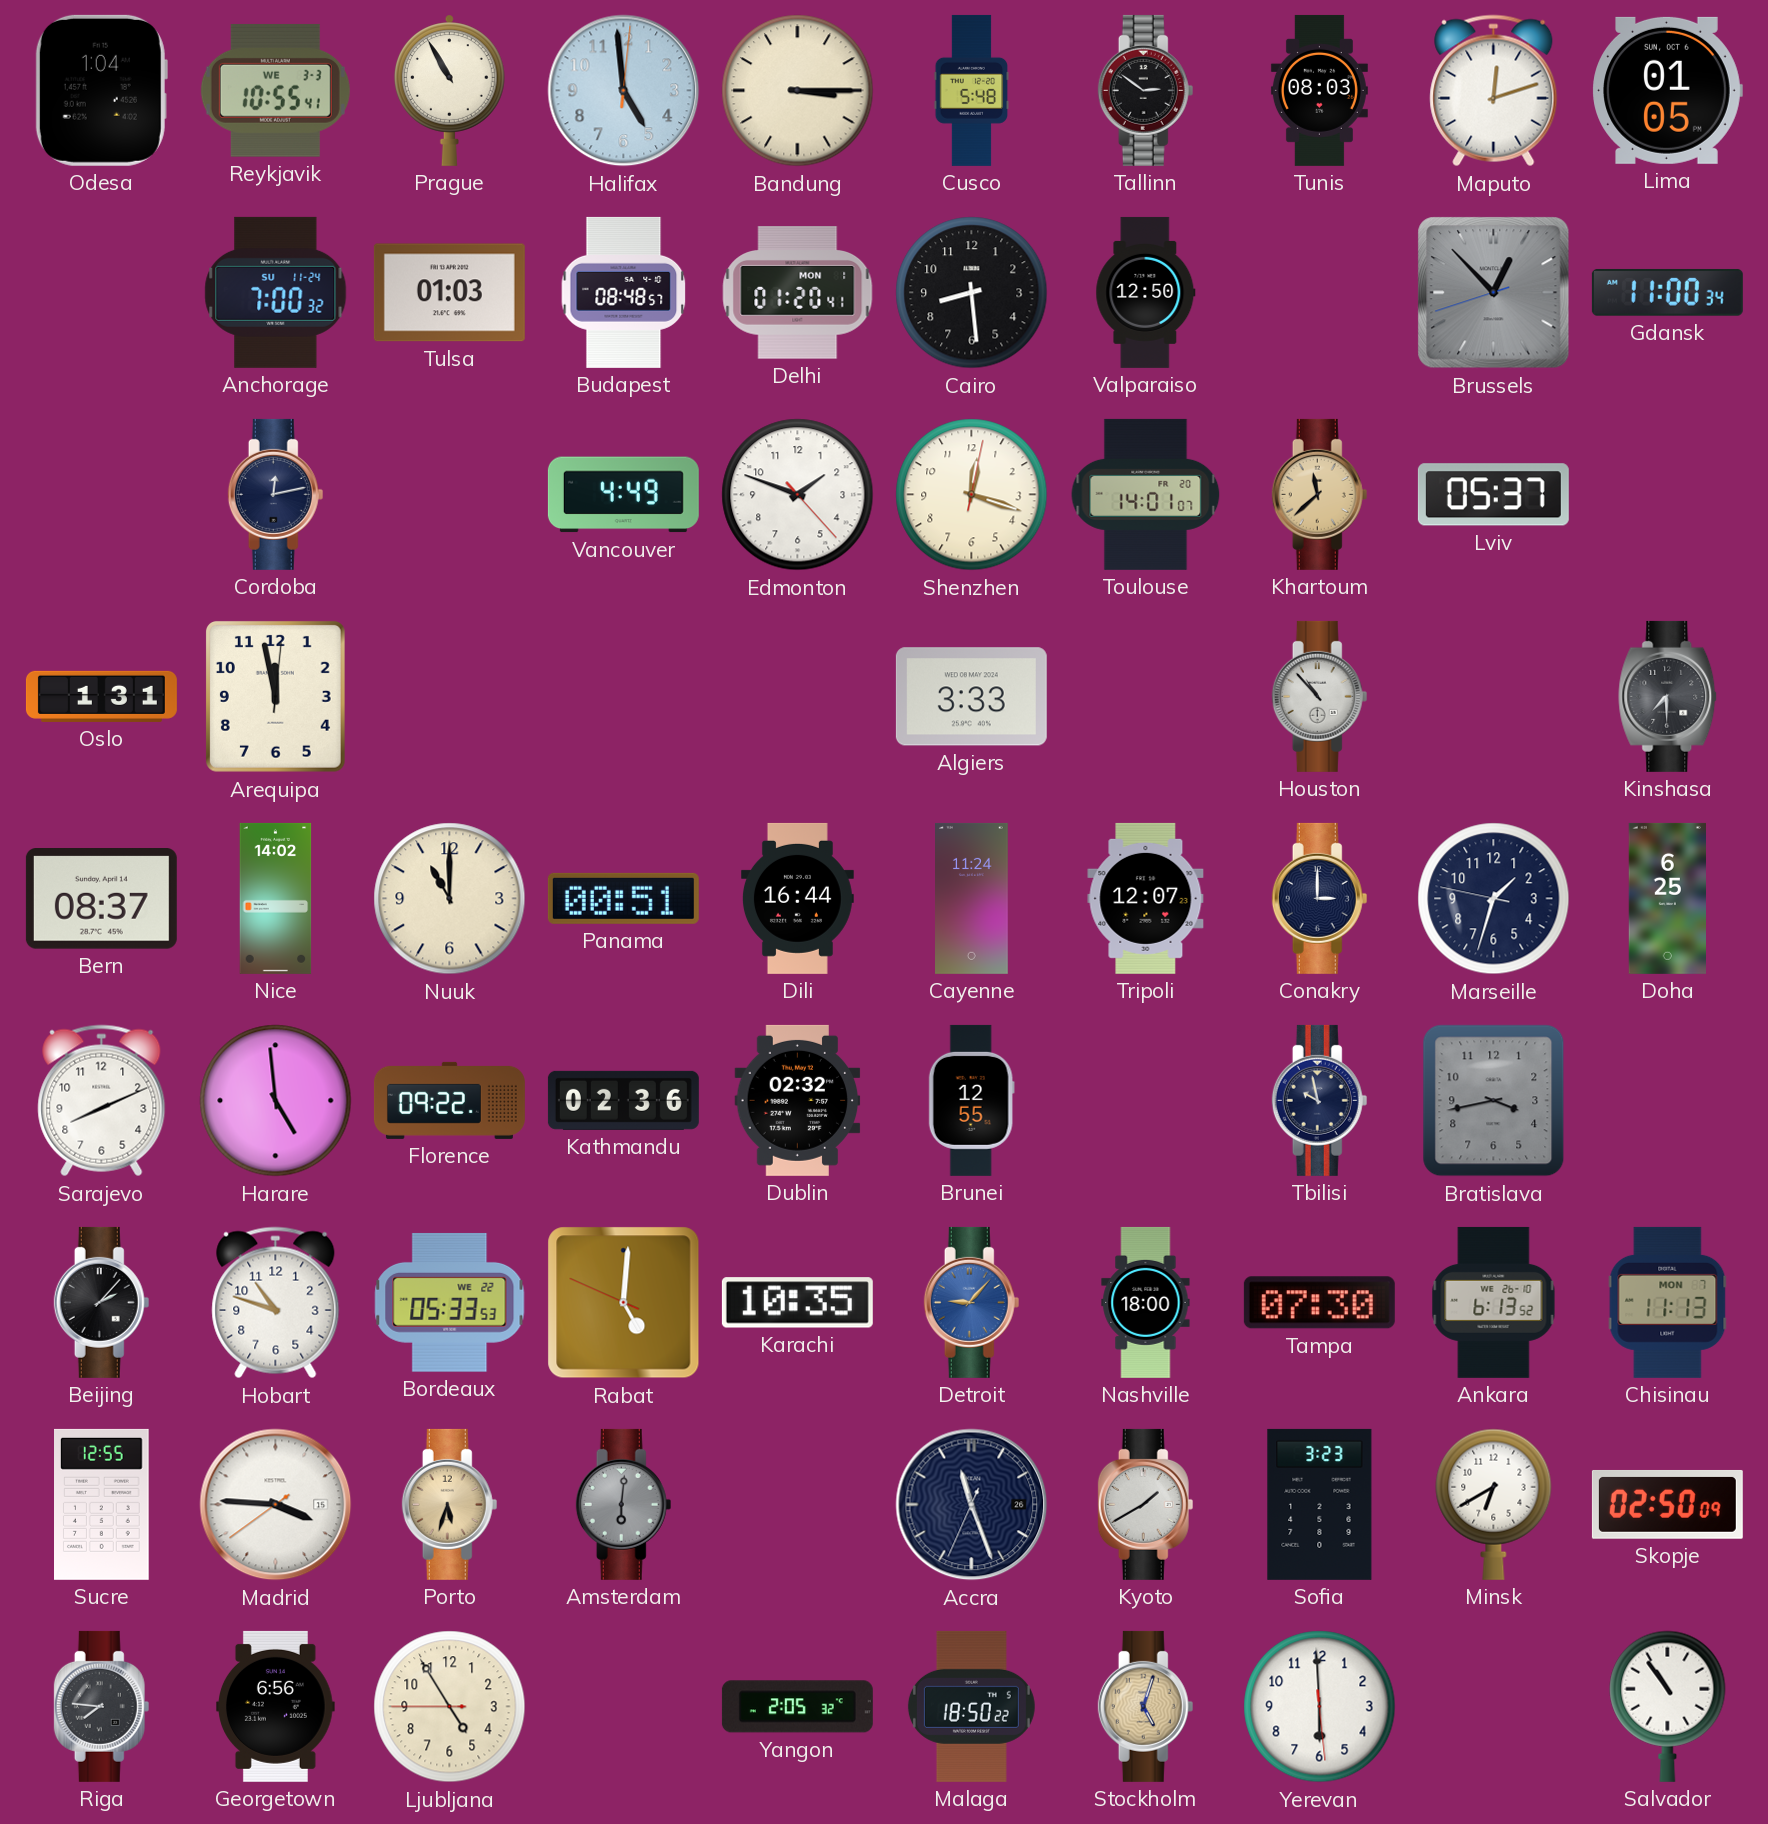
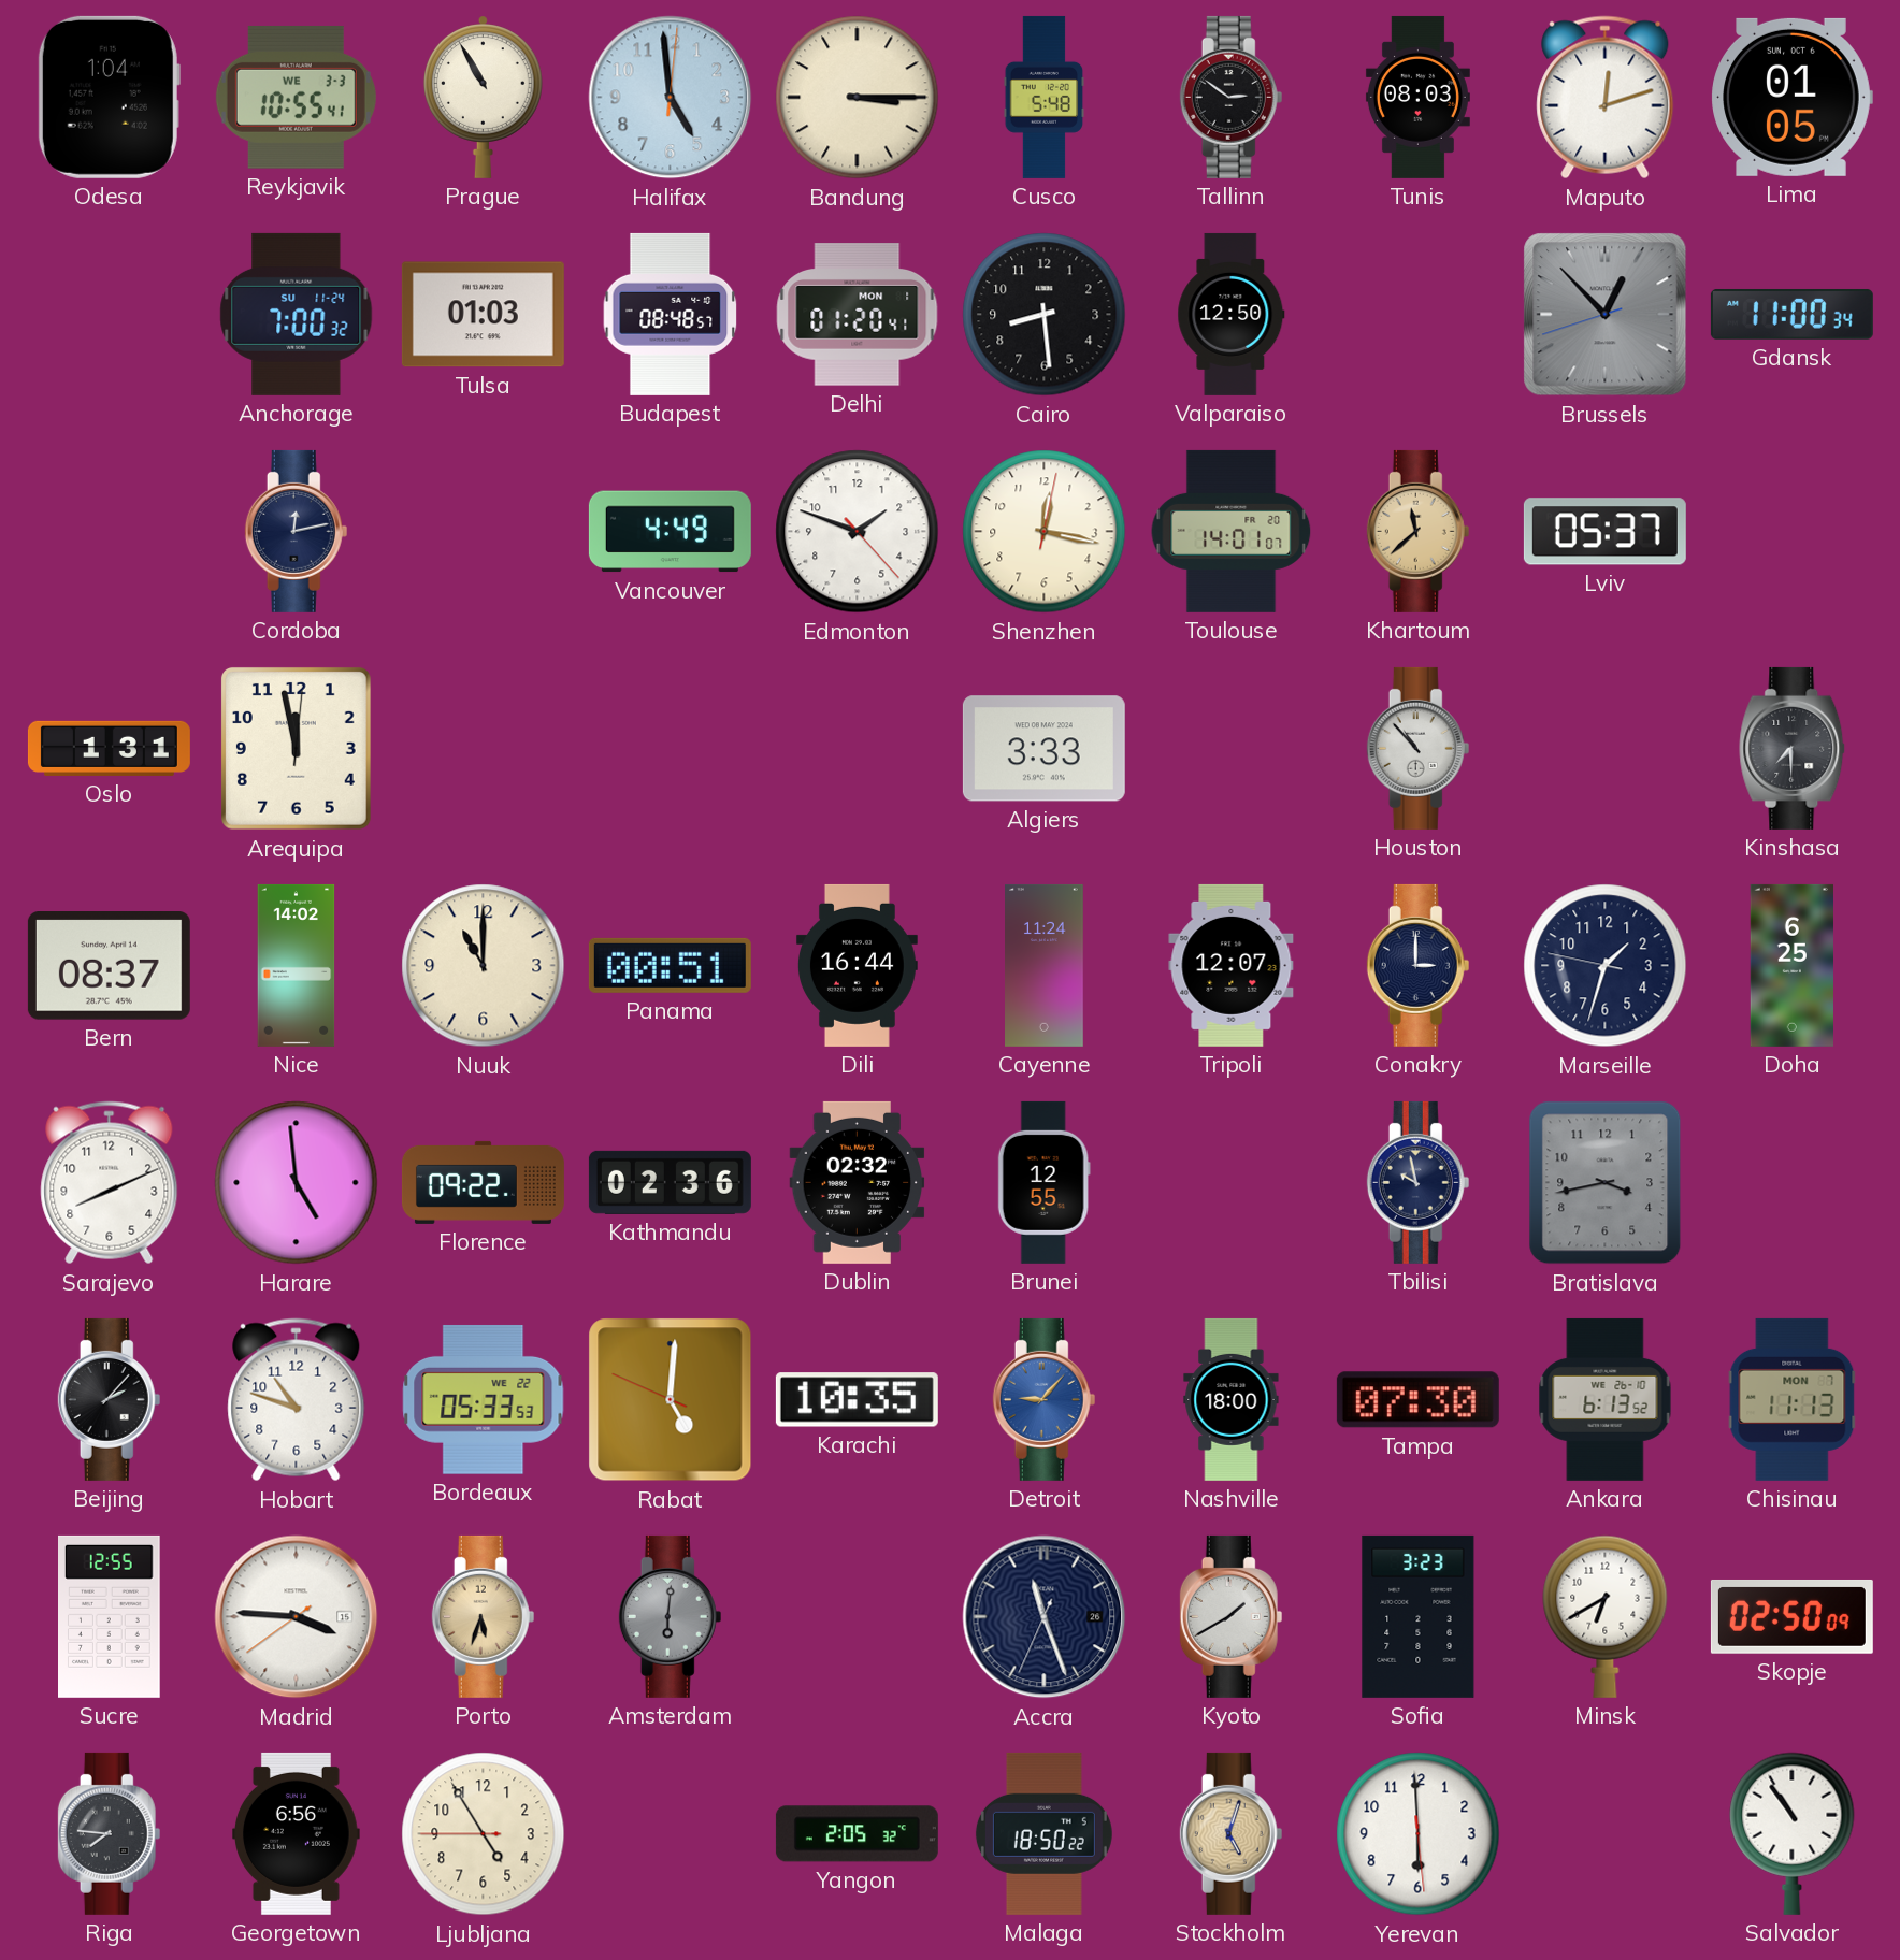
Shenzhen: 12:18 -> 12:17 (1045, 532)
